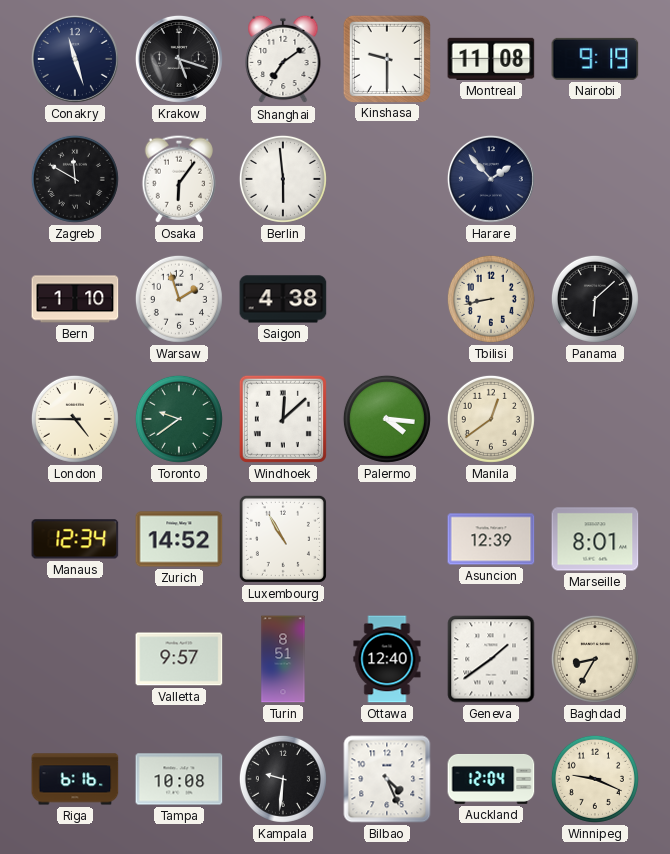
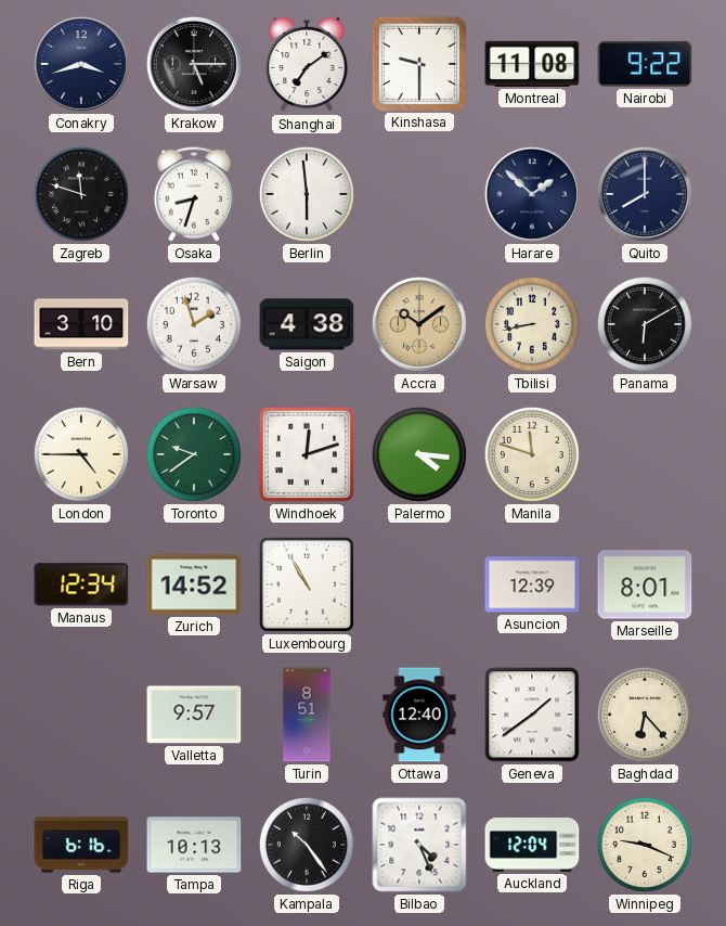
Conakry: 11:27 -> 3:42 (81, 64)
Krakow: 5:18 -> 5:15 (194, 64)
Nairobi: 9:19 -> 9:22 (645, 64)
Zagreb: 11:50 -> 11:48 (81, 194)
Osaka: 6:06 -> 8:33 (193, 194)
Harare: 1:53 -> 1:52 (532, 194)
Quito: none -> 8:00 (645, 194)
Bern: 1:10 -> 3:10 (81, 324)
Accra: none -> 10:09 (419, 324)
Panama: 6:08 -> 6:10 (645, 324)
Windhoek: 12:08 -> 12:12 (307, 454)
Manila: 12:39 -> 11:48 (532, 454)
Baghdad: 8:35 -> 6:23 (645, 715)
Tampa: 10:08 -> 10:13 (194, 845)
Kampala: 9:31 -> 10:24 (307, 845)
